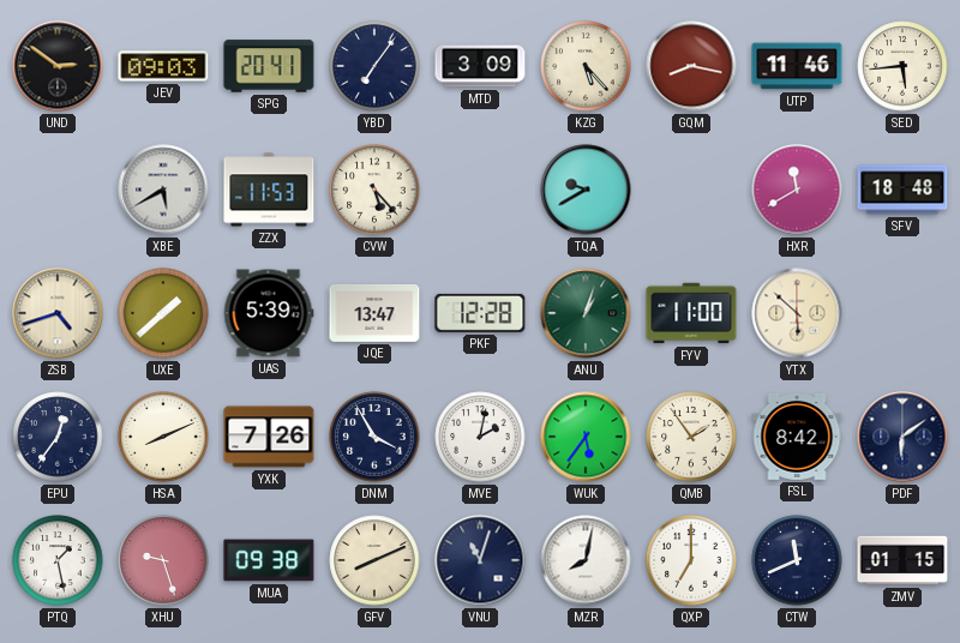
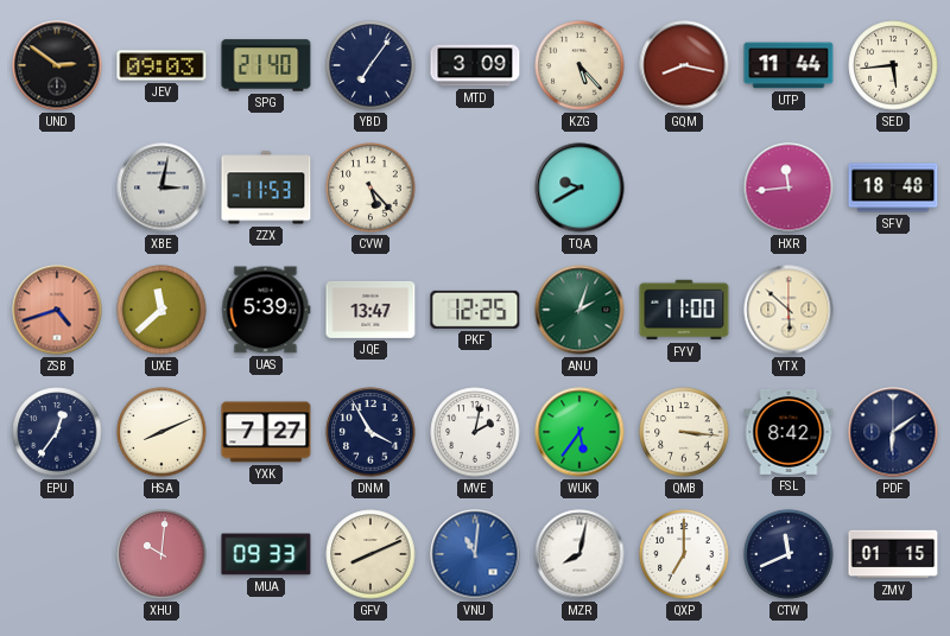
SPG: 20:41 -> 21:40 (266, 65)
UTP: 11:46 -> 11:44 (788, 65)
XBE: 5:40 -> 3:02 (161, 187)
HXR: 11:40 -> 11:44 (788, 187)
ZSB dial: cream -> salmon (57, 310)
UXE: 1:38 -> 11:38 (161, 310)
PKF: 12:28 -> 12:25 (475, 310)
ANU: 1:03 -> 2:03 (579, 310)
YXK: 7:26 -> 7:27 (266, 432)
QMB: 1:54 -> 3:16 (684, 432)
PTQ: 1:28 -> none (58, 560)
XHU: 9:27 -> 10:01 (161, 554)
MUA: 09:38 -> 09:33 (266, 554)
VNU: 11:03 -> 11:01 (475, 554)
VNU dial: navy -> blue (475, 554)
